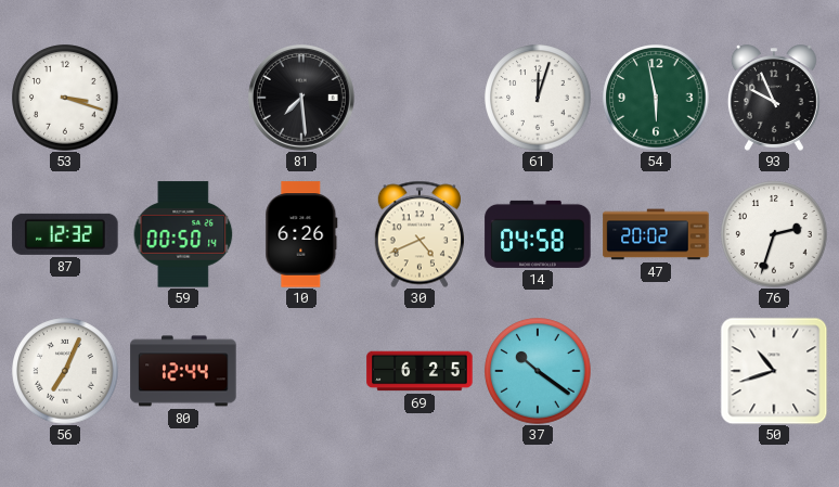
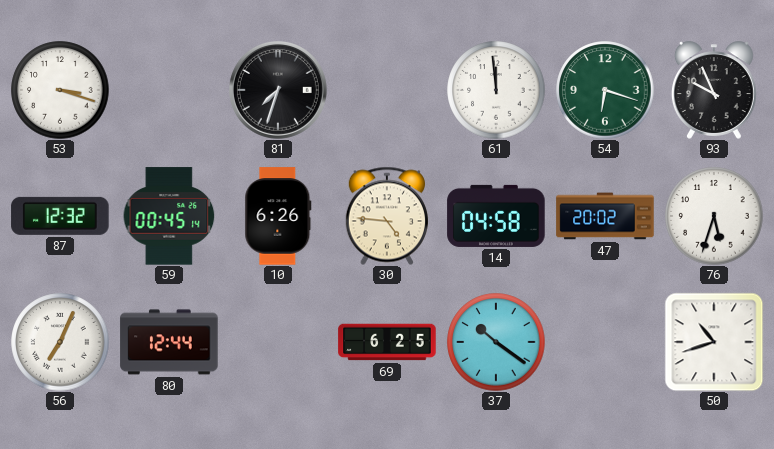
81: 7:29 -> 7:33 (278, 90)
61: 12:03 -> 11:59 (496, 90)
54: 5:58 -> 6:18 (605, 90)
59: 00:50 -> 00:45 (169, 216)
30: 4:41 -> 4:46 (387, 216)
76: 2:33 -> 5:33 (714, 216)
